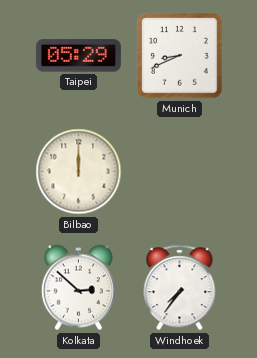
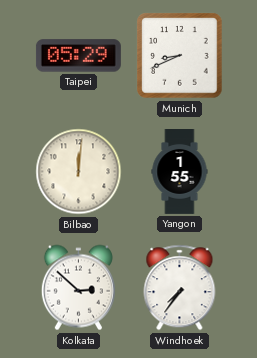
Bilbao: 12:00 -> 12:01 (79, 172)
Yangon: none -> 1:55 (180, 172)
